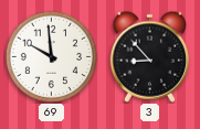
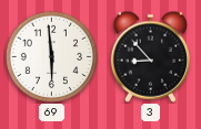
69: 9:59 -> 5:59 (51, 56)
